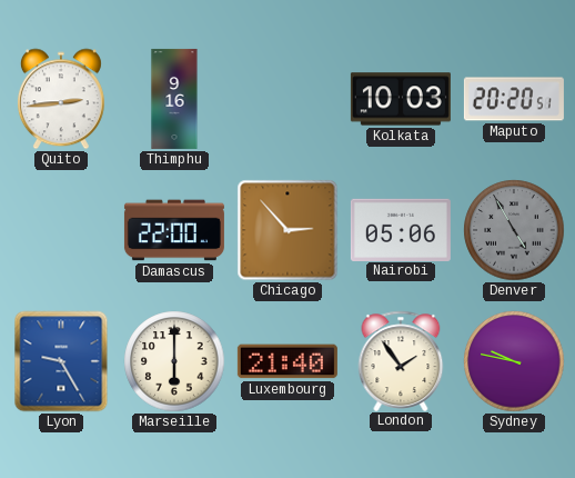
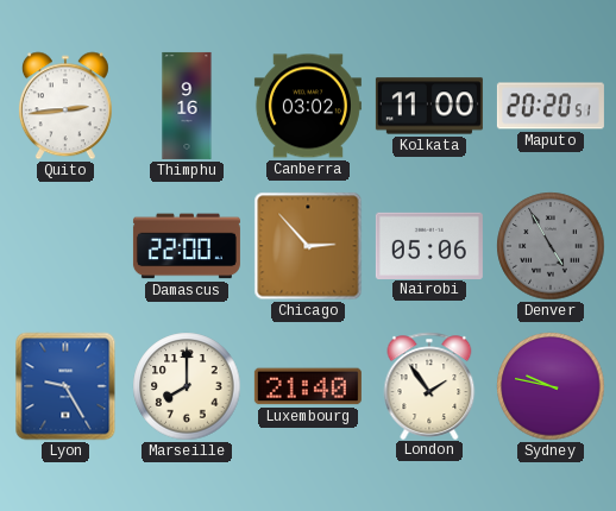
Canberra: none -> 03:02 (308, 106)
Kolkata: 10:03 -> 11:00 (429, 106)
Marseille: 6:00 -> 8:00 (187, 386)
